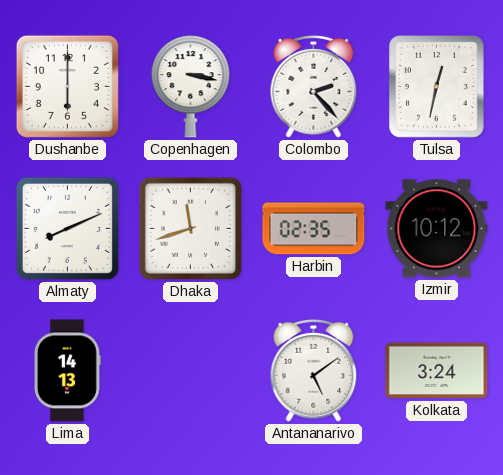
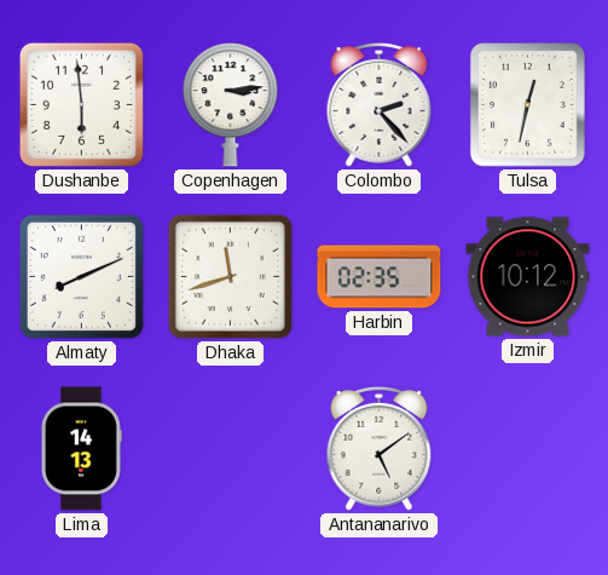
Dushanbe: 6:00 -> 5:59 (81, 104)
Copenhagen: 3:17 -> 3:14 (231, 105)
Kolkata: 3:24 -> none (437, 371)
